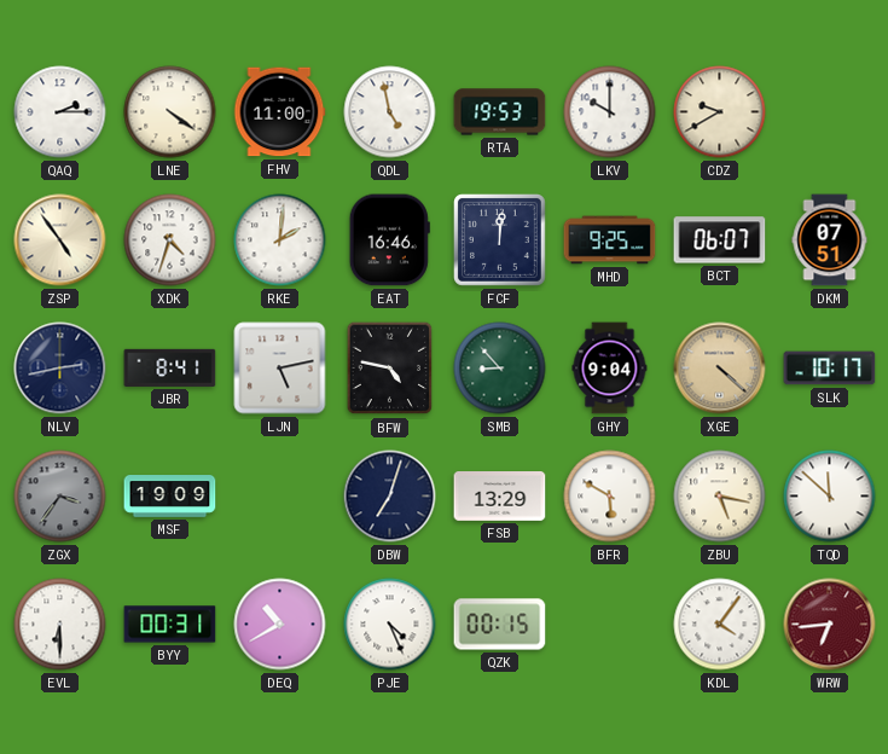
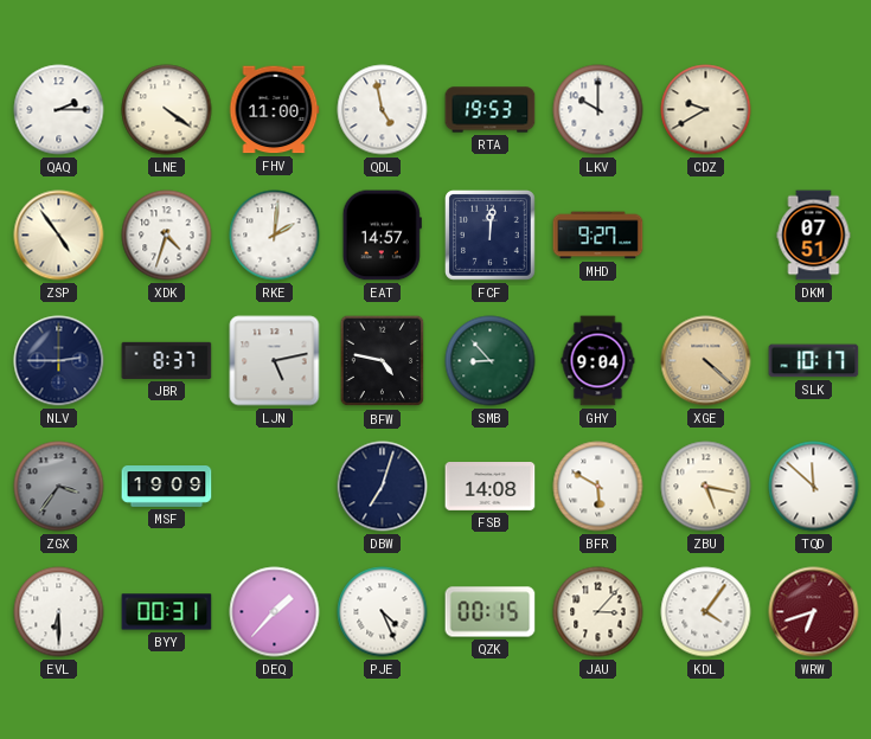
EAT: 16:46 -> 14:57 (382, 236)
MHD: 9:25 -> 9:27 (598, 236)
BCT: 06:07 -> none (720, 240)
NLV: 2:43 -> 2:45 (59, 361)
JBR: 8:41 -> 8:37 (167, 360)
FSB: 13:29 -> 14:08 (491, 487)
DEQ: 10:40 -> 1:37 (275, 612)
JAU: none -> 3:07 (598, 612)
WRW: 6:44 -> 6:42 (814, 612)
